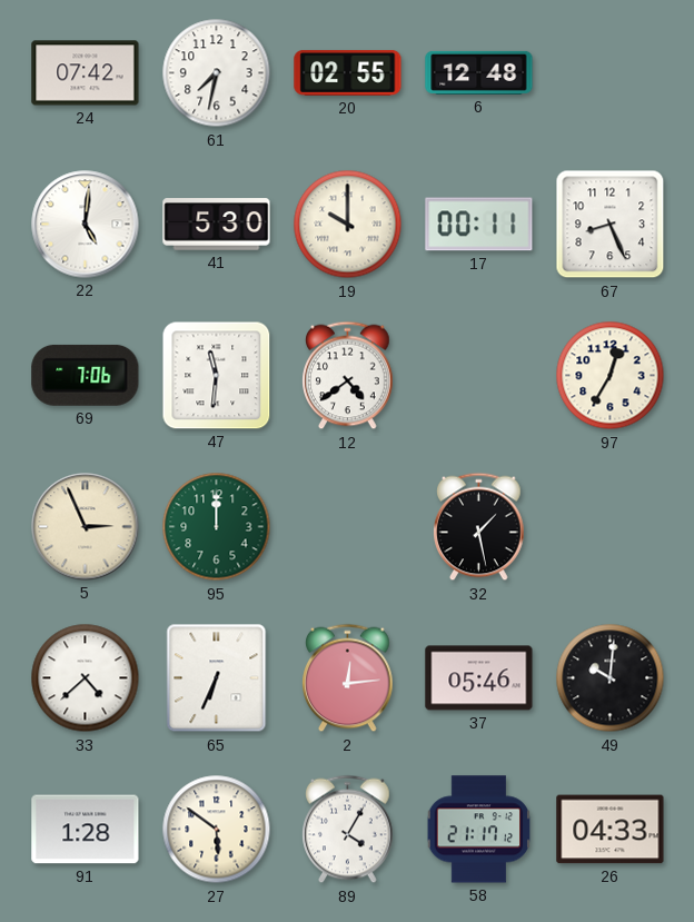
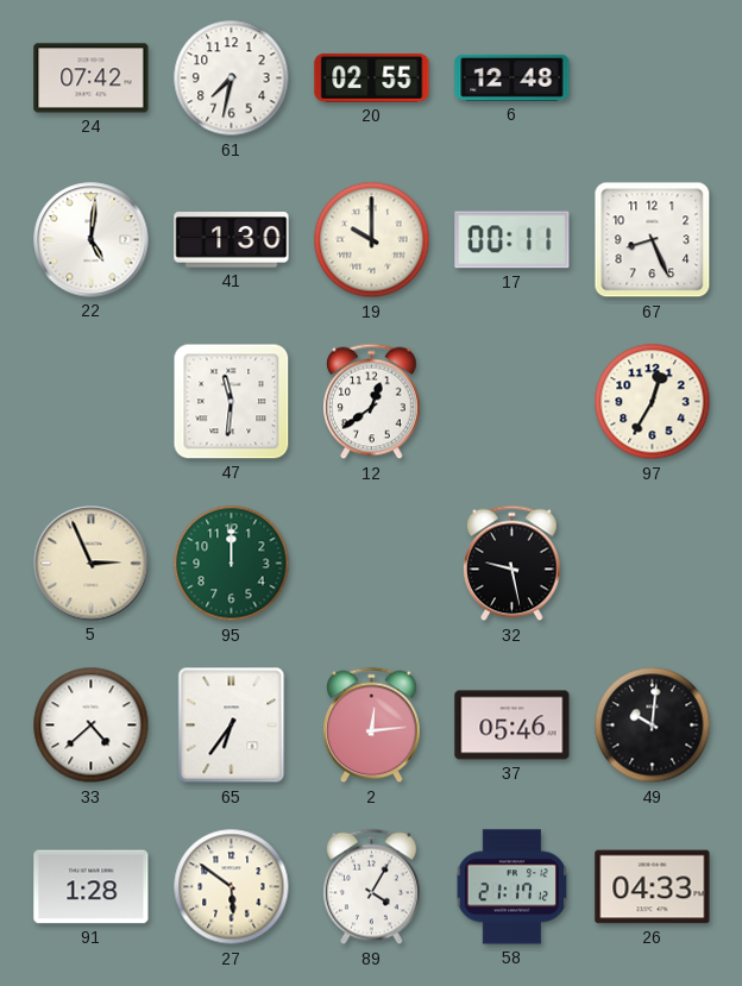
41: 5:30 -> 1:30 (232, 240)
69: 7:06 -> none (86, 375)
12: 4:39 -> 12:39 (372, 402)
32: 1:28 -> 9:28 (513, 564)
65: 6:34 -> 6:36 (232, 726)
